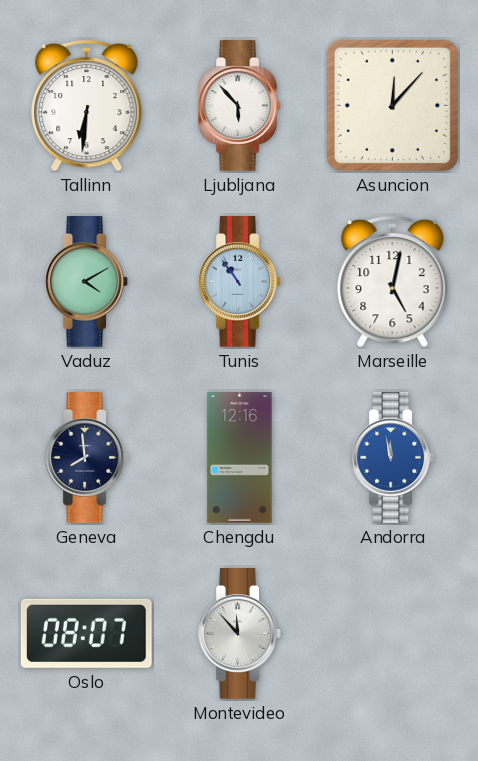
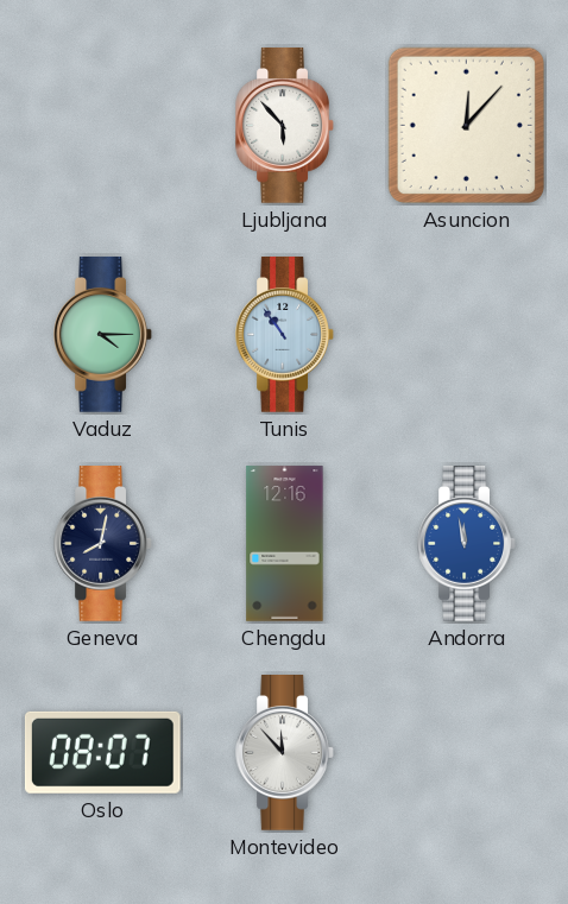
Tallinn: 6:31 -> none (87, 106)
Vaduz: 4:10 -> 4:15 (102, 335)
Marseille: 5:02 -> none (393, 282)
Geneva: 7:59 -> 8:02 (102, 544)
